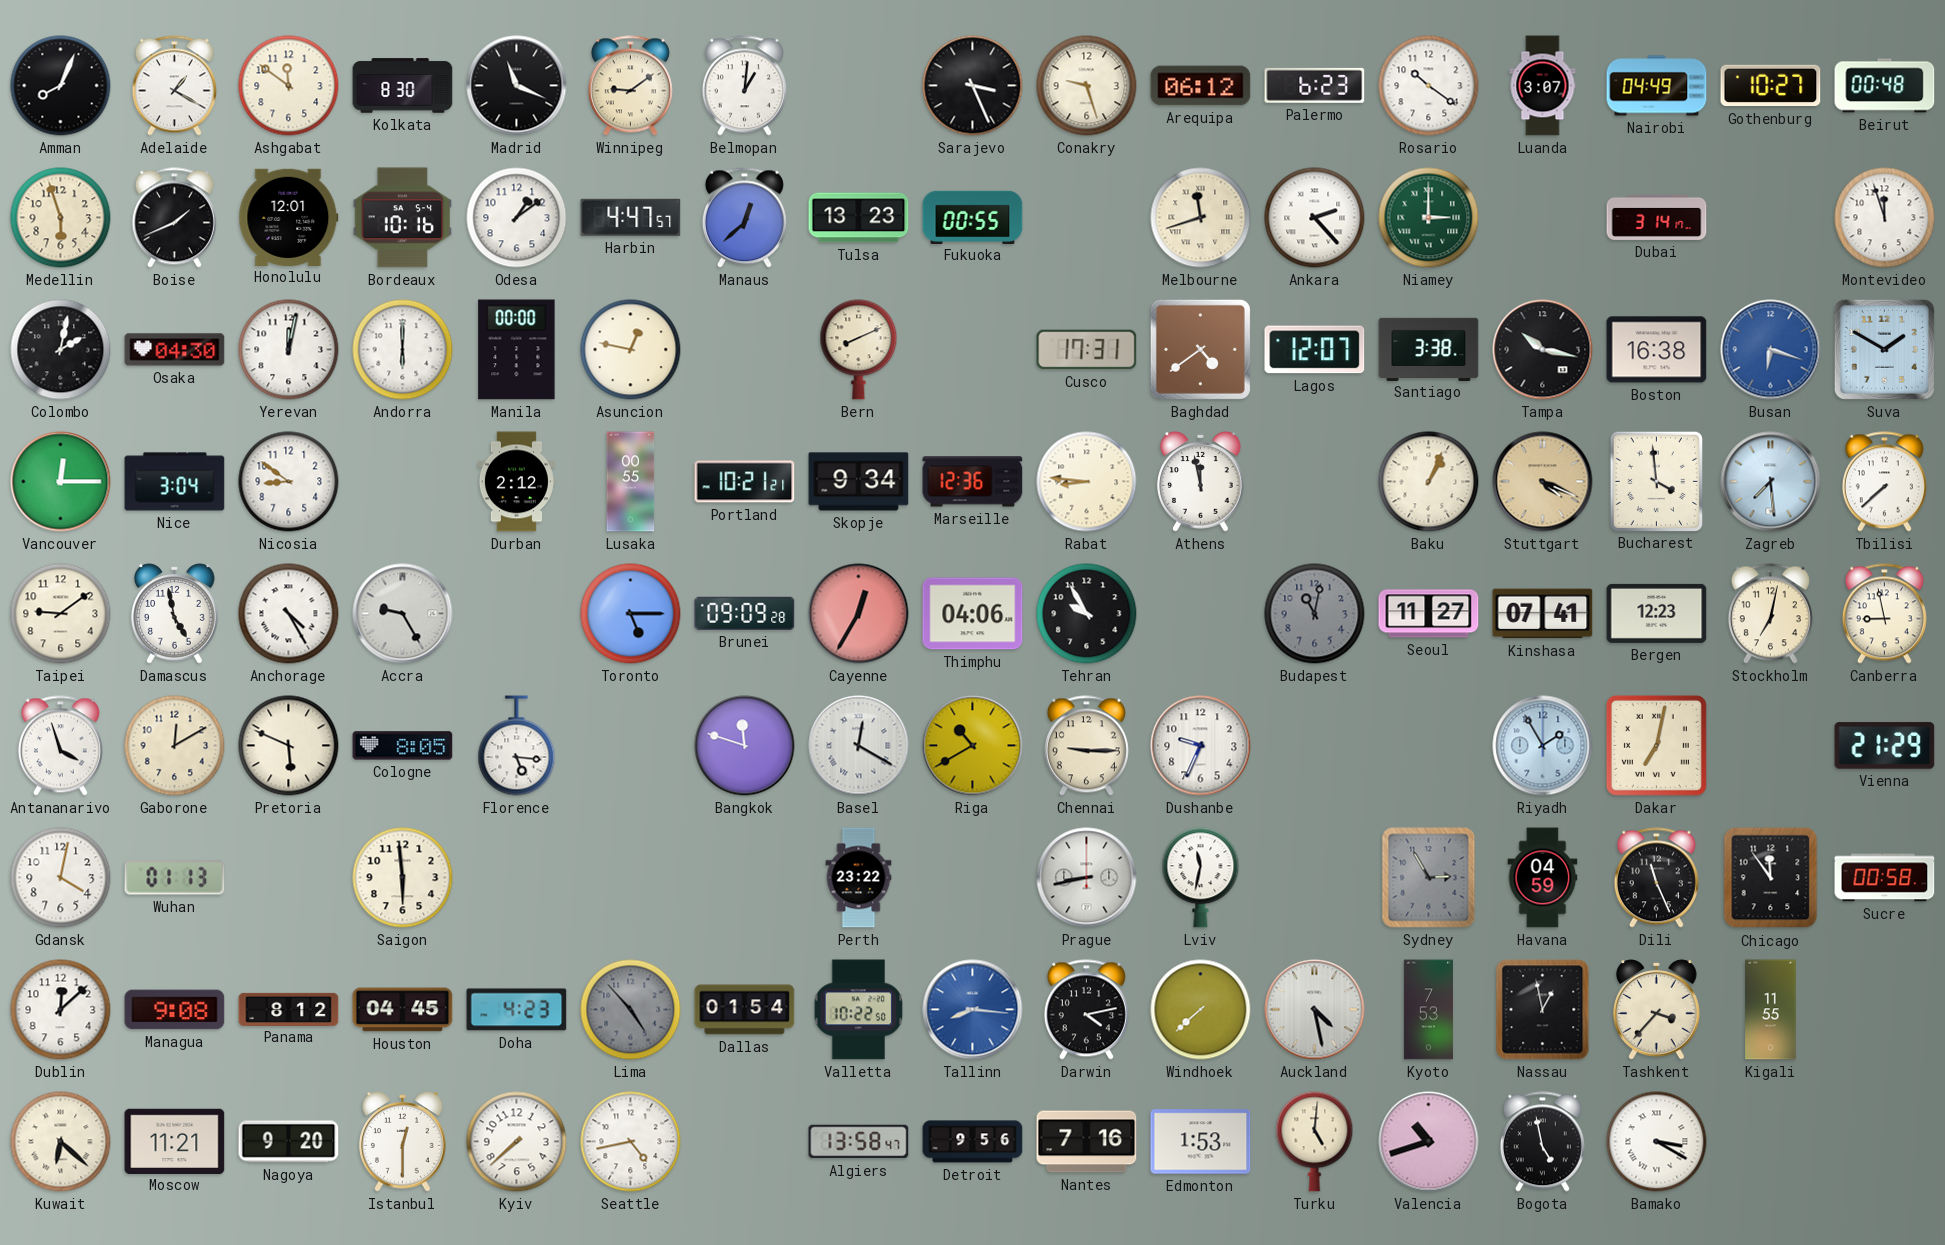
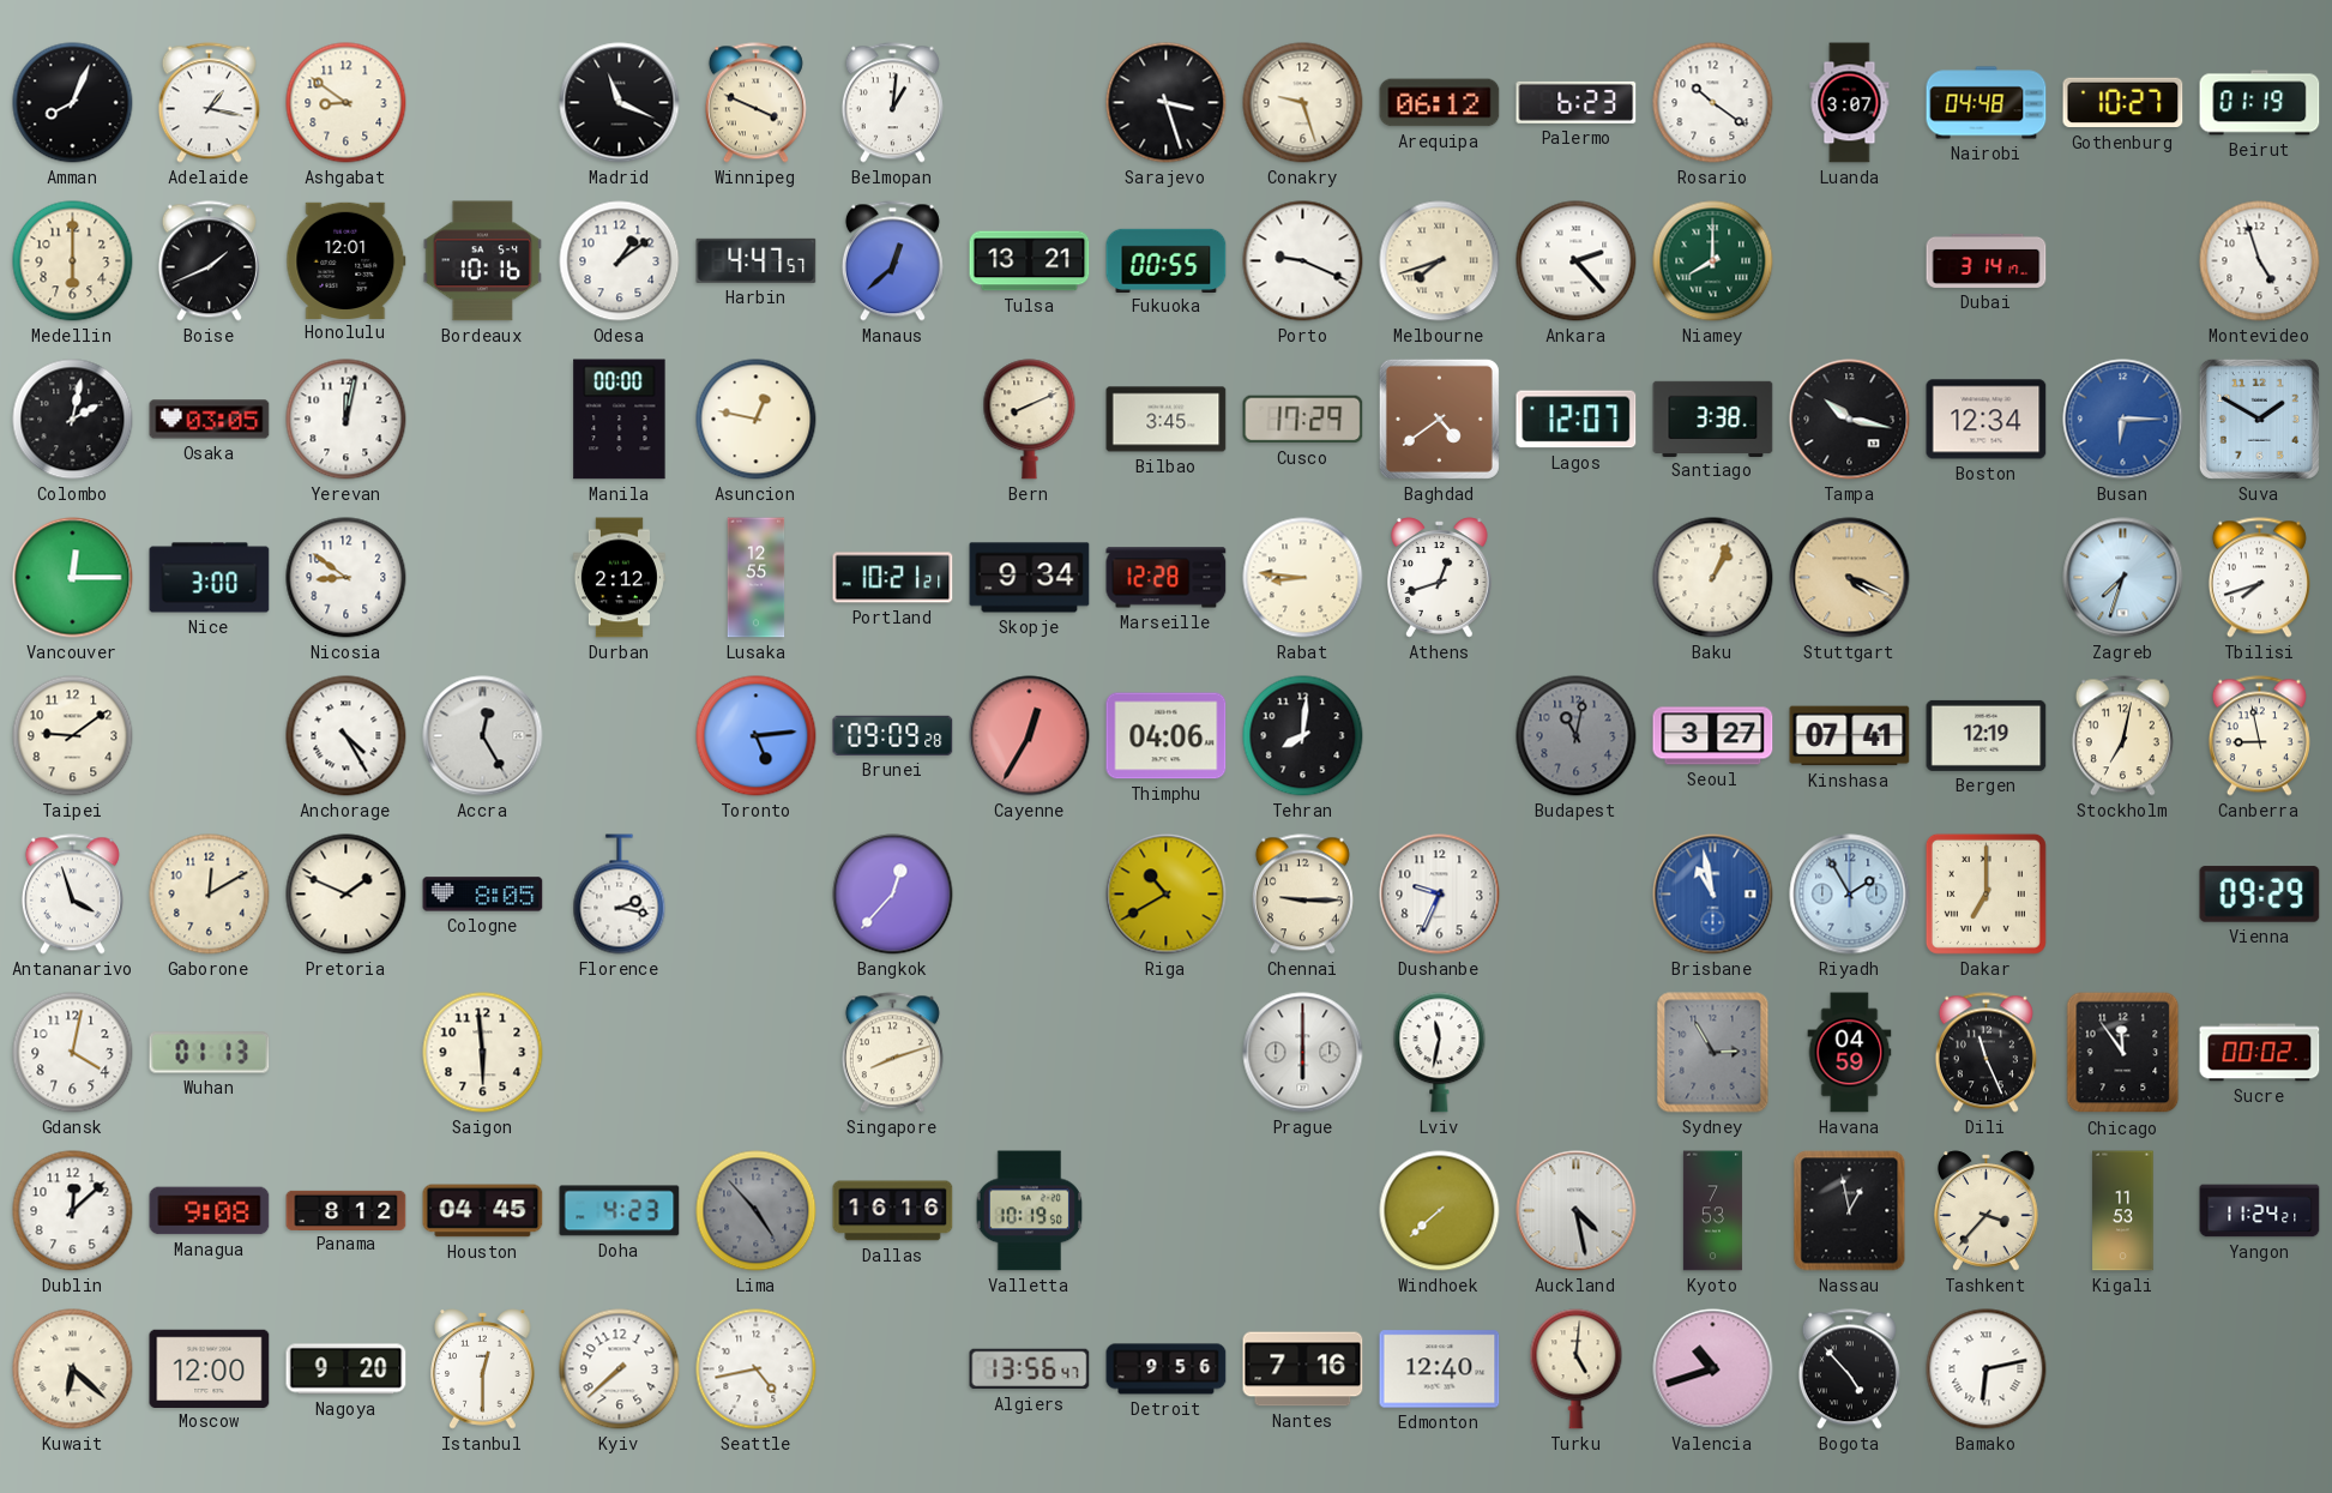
Adelaide: 1:20 -> 1:17 (209, 103)
Ashgabat: 11:51 -> 8:51 (347, 103)
Kolkata: 8:30 -> none (403, 86)
Winnipeg: 9:09 -> 3:49 (755, 103)
Sarajevo: 3:26 -> 3:27 (1167, 103)
Nairobi: 04:49 -> 04:48 (1987, 103)
Beirut: 00:48 -> 01:19 (2260, 103)
Medellin: 5:57 -> 6:00 (73, 261)
Tulsa: 13:23 -> 13:21 (1030, 261)
Porto: none -> 9:19 (1303, 261)
Melbourne: 11:42 -> 7:42 (1440, 261)
Niamey: 3:00 -> 8:00 (1713, 261)
Montevideo: 11:57 -> 4:57 (2260, 261)
Osaka: 04:30 -> 03:05 (210, 420)
Andorra: 6:00 -> none (403, 350)
Bilbao: none -> 3:45 (1167, 420)
Cusco: 17:31 -> 17:29 (1303, 420)
Boston: 16:38 -> 12:34 (1987, 420)
Busan: 6:18 -> 6:15 (2123, 420)
Nice: 3:04 -> 3:00 (210, 578)
Lusaka: 00:55 -> 12:55 (757, 578)
Marseille: 12:36 -> 12:28 (1167, 578)
Athens: 11:58 -> 12:42 (1440, 578)
Bucharest: 3:59 -> none (1656, 481)
Zagreb: 7:29 -> 7:33 (2123, 578)
Tbilisi: 7:38 -> 7:42 (2259, 578)
Damascus: 4:58 -> none (175, 614)
Accra: 9:25 -> 12:25 (483, 736)
Toronto: 5:15 -> 5:14 (757, 736)
Tehran: 9:55 -> 8:01 (1303, 736)
Seoul: 11:27 -> 3:27 (1713, 736)
Bergen: 12:23 -> 12:19 (1987, 735)
Pretoria: 5:49 -> 1:49 (347, 895)
Florence: 5:16 -> 2:17 (620, 895)
Bangkok: 11:48 -> 12:37 (893, 895)
Basel: 12:20 -> none (859, 746)
Brisbane: none -> 10:58 (1713, 895)
Dakar: 7:02 -> 7:00 (1985, 893)
Vienna: 21:29 -> 09:29 (2260, 895)
Singapore: none -> 8:12 (892, 1053)
Perth: 23:22 -> none (859, 878)
Prague: 8:43 -> 6:00 (1303, 1053)
Sucre: 00:58 -> 00:02 (2260, 1053)
Dallas: 01:54 -> 16:16 (893, 1211)
Valletta: 10:22 -> 10:19 (1030, 1211)
Tallinn: 8:16 -> none (973, 1010)
Darwin: 4:13 -> none (1086, 1010)
Kigali: 11:55 -> 11:53 (2123, 1211)
Yangon: none -> 11:24 (2260, 1211)
Moscow: 11:21 -> 12:00 (210, 1368)
Algiers: 13:58 -> 13:56 (1030, 1369)
Edmonton: 1:53 -> 12:40 (1440, 1369)
Bogota: 4:58 -> 4:53 (1849, 1369)
Bamako: 3:20 -> 6:13 (1987, 1369)
